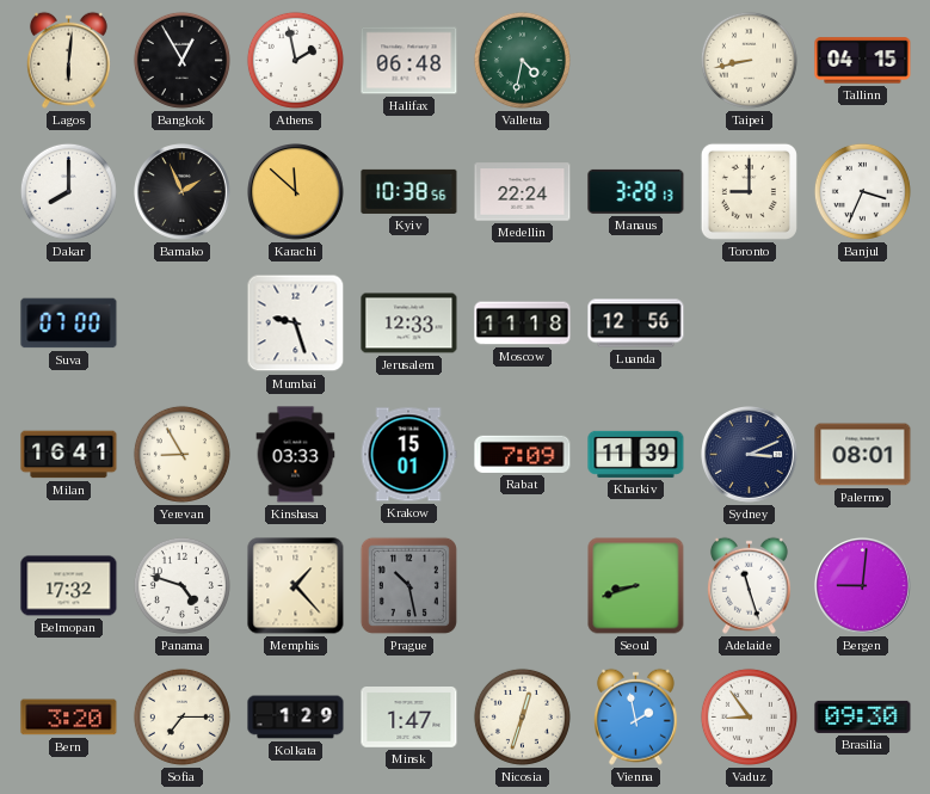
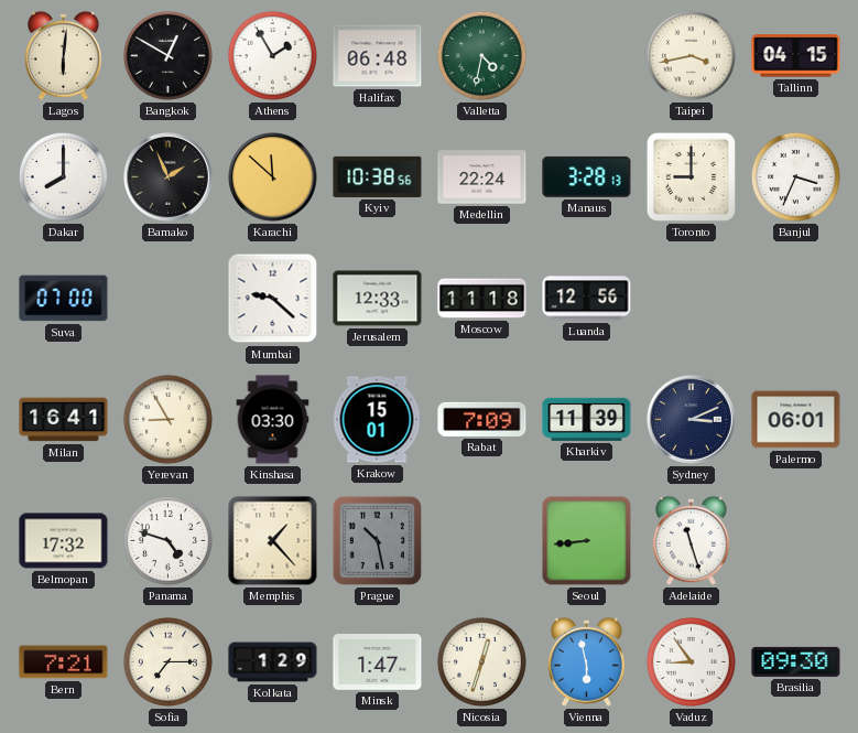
Bangkok: 12:55 -> 12:50 (167, 55)
Athens: 1:58 -> 1:55 (272, 55)
Taipei: 8:43 -> 3:43 (691, 55)
Mumbai: 9:27 -> 9:22 (273, 299)
Kinshasa: 03:33 -> 03:30 (273, 420)
Palermo: 08:01 -> 06:01 (796, 420)
Seoul: 8:42 -> 8:44 (587, 541)
Bergen: 9:01 -> none (863, 586)
Bern: 3:20 -> 7:21 (64, 662)
Vienna: 1:58 -> 5:58 (586, 661)
